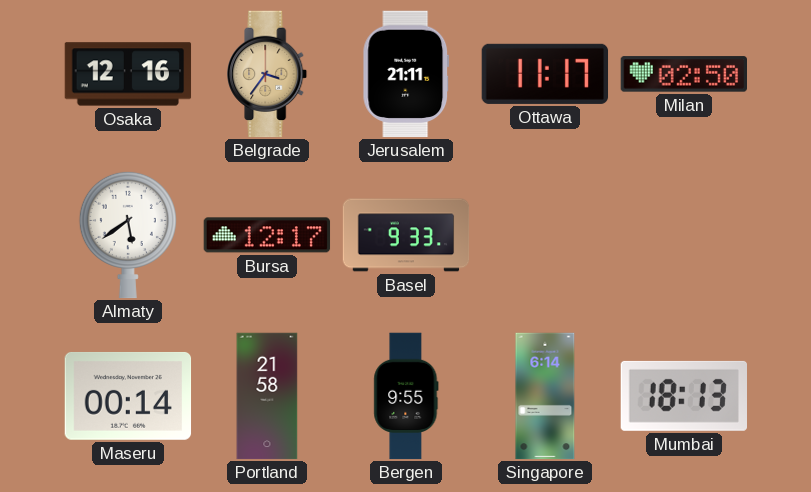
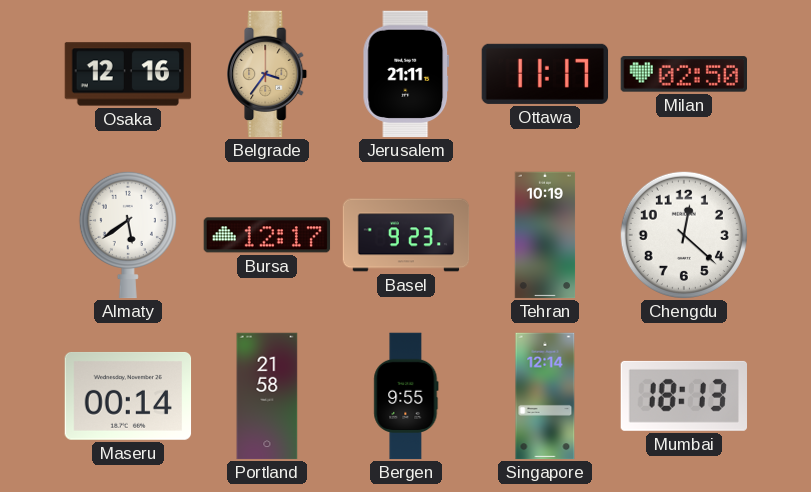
Basel: 9:33 -> 9:23 (406, 235)
Tehran: none -> 10:19 (545, 235)
Chengdu: none -> 12:22 (684, 235)
Singapore: 6:14 -> 12:14 (545, 396)
